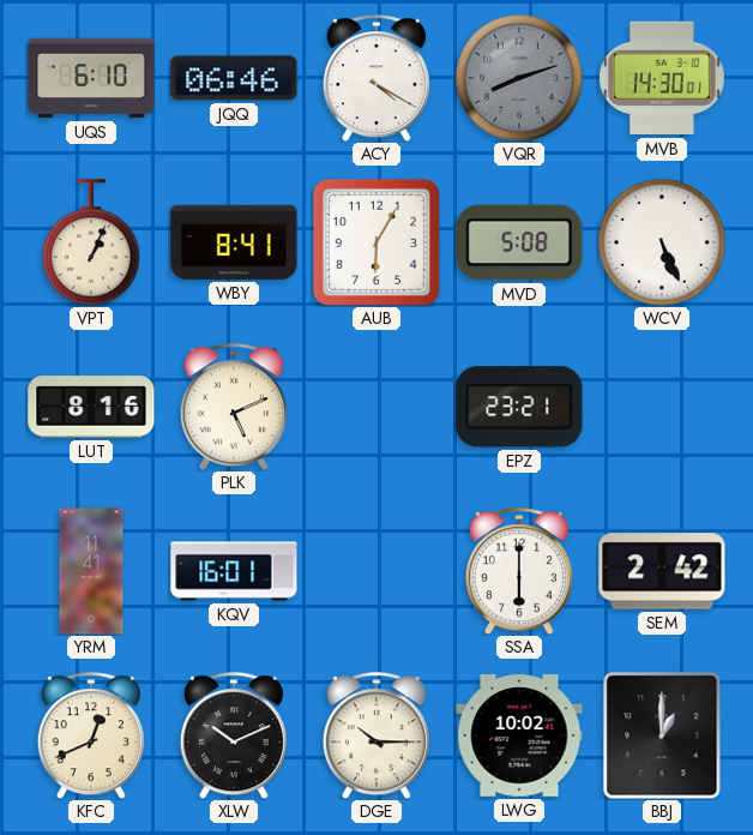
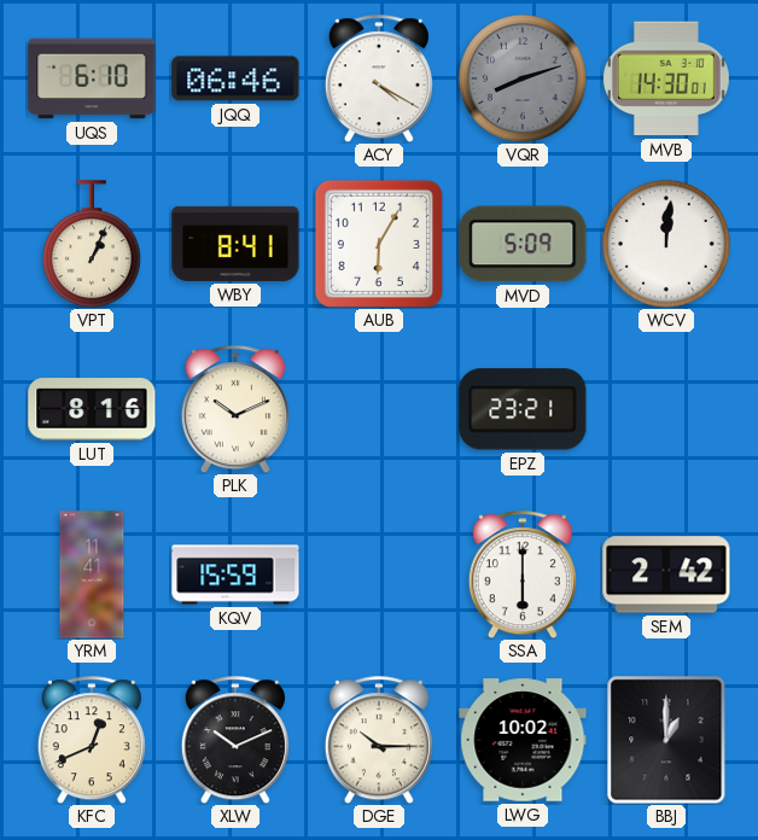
MVD: 5:08 -> 5:09 (523, 244)
WCV: 5:26 -> 12:01 (666, 244)
PLK: 5:11 -> 10:11 (235, 409)
KQV: 16:01 -> 15:59 (235, 574)
